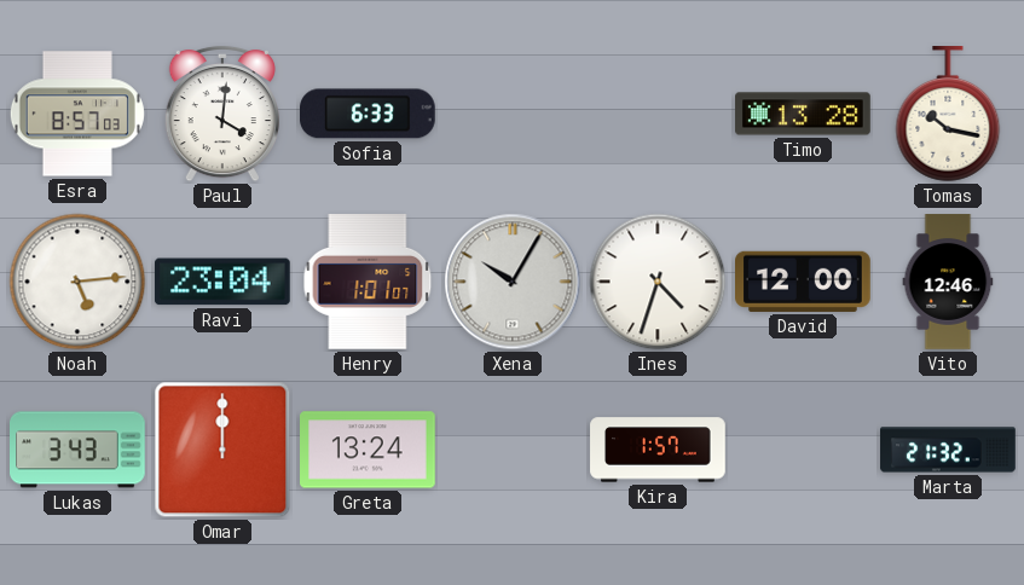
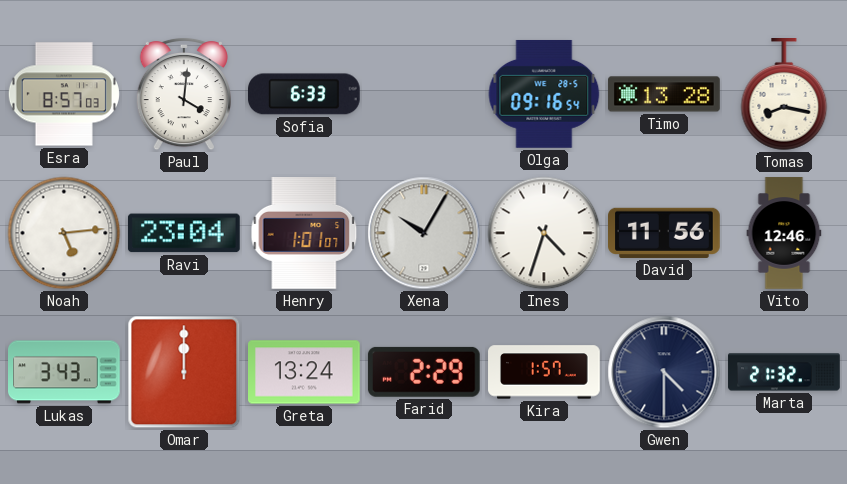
Olga: none -> 09:16 (544, 94)
Tomas: 10:17 -> 8:17 (784, 95)
David: 12:00 -> 11:56 (665, 233)
Farid: none -> 2:29 (424, 372)
Gwen: none -> 4:30 (664, 372)
